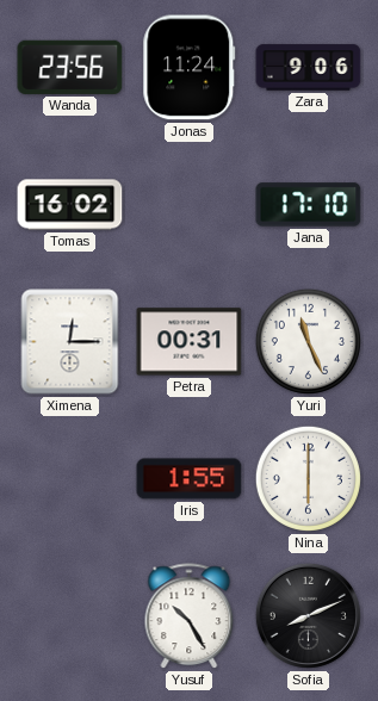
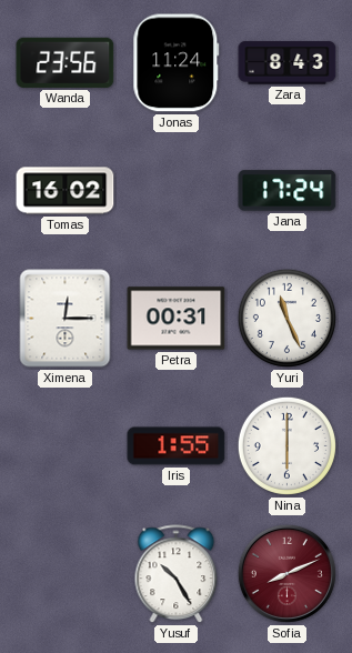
Zara: 9:06 -> 8:43 (288, 63)
Jana: 17:10 -> 17:24 (288, 191)
Sofia dial: black -> burgundy (286, 573)
